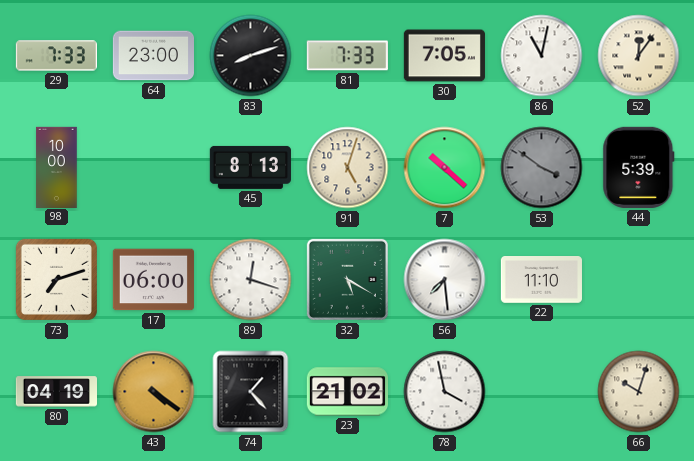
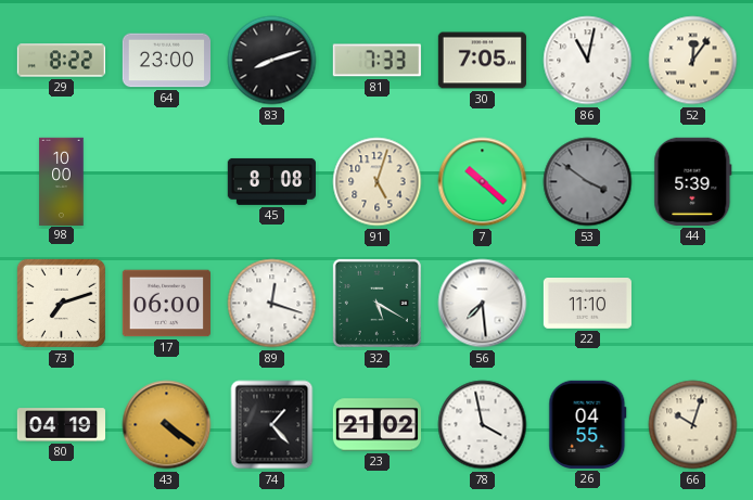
29: 7:33 -> 8:22 (61, 61)
45: 8:13 -> 8:08 (271, 181)
26: none -> 04:55 (588, 424)
